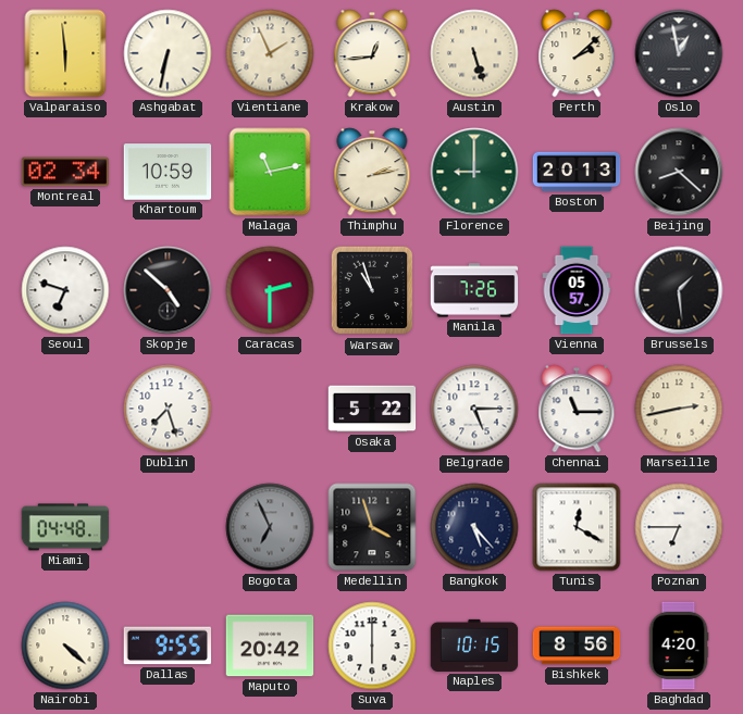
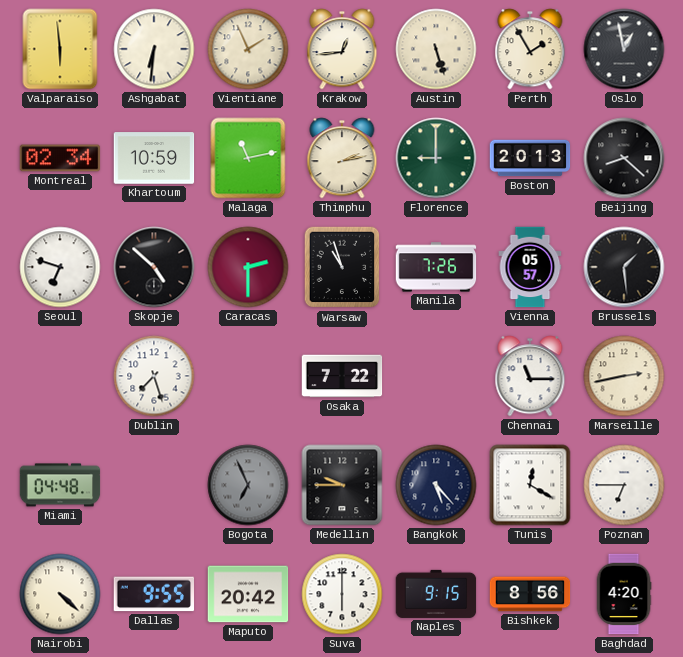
Ashgabat: 6:32 -> 6:31 (154, 49)
Perth: 2:08 -> 1:55 (530, 49)
Osaka: 5:22 -> 7:22 (342, 376)
Belgrade: 5:15 -> none (474, 409)
Medellin: 3:57 -> 9:45 (342, 485)
Naples: 10:15 -> 9:15 (436, 594)
